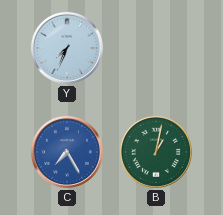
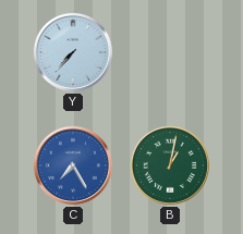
Y: 7:34 -> 7:37 (73, 52)
